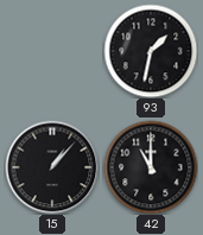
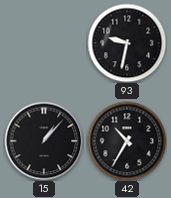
93: 1:32 -> 9:32 (127, 43)
42: 11:00 -> 10:35 (127, 141)
